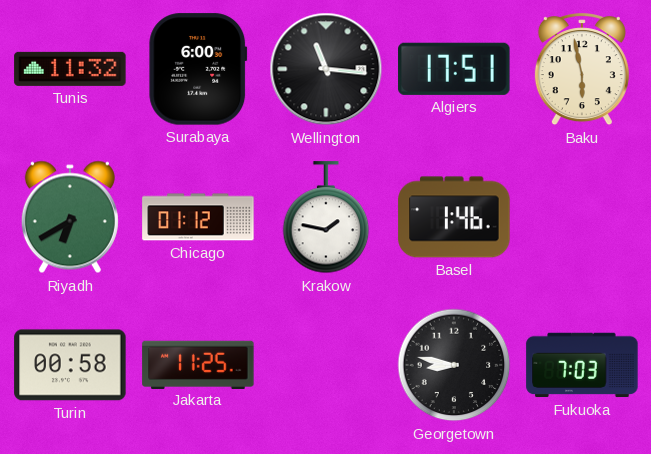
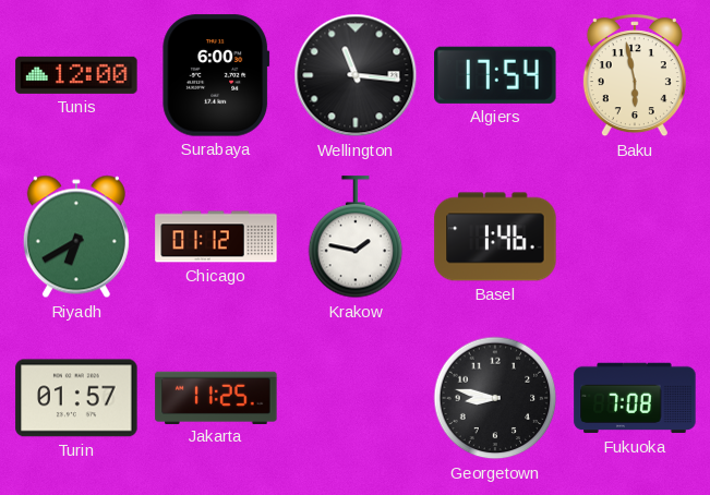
Tunis: 11:32 -> 12:00 (76, 75)
Algiers: 17:51 -> 17:54 (495, 75)
Turin: 00:58 -> 01:57 (76, 398)
Fukuoka: 7:03 -> 7:08 (635, 398)
